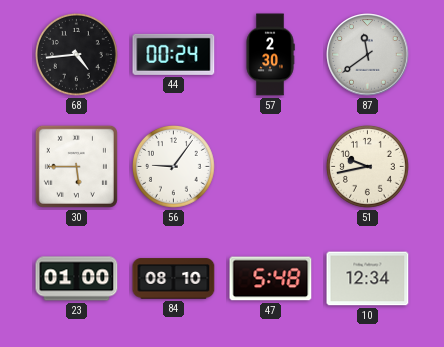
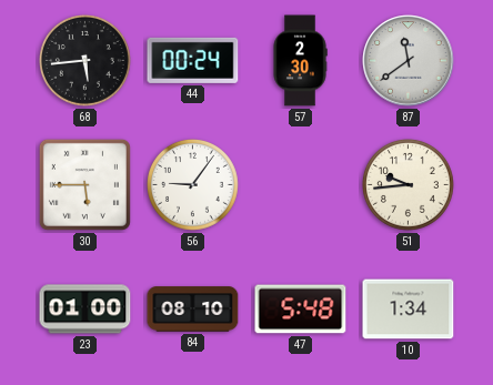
68: 4:44 -> 5:44 (85, 61)
51: 9:43 -> 9:44 (409, 185)
10: 12:34 -> 1:34 (409, 310)
